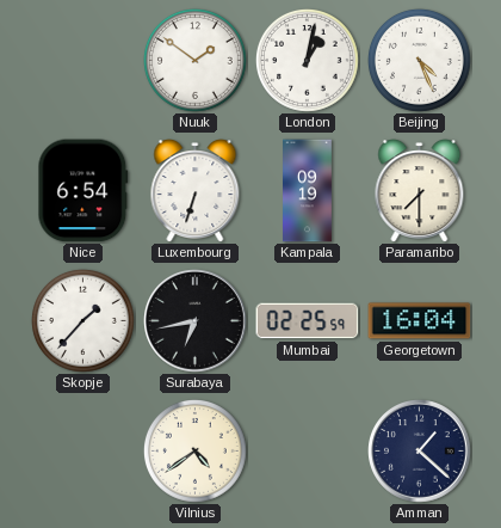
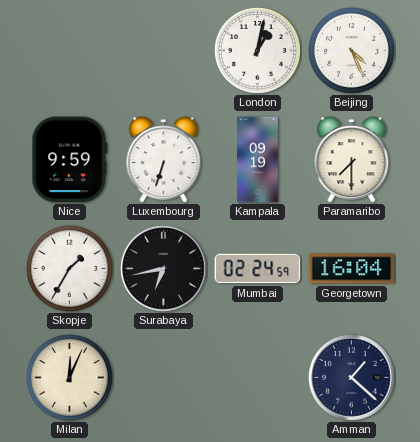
Nuuk: 1:51 -> none (196, 61)
Nice: 6:54 -> 9:59 (70, 160)
Skopje: 1:37 -> 1:35 (70, 269)
Mumbai: 02:25 -> 02:24 (258, 269)
Milan: none -> 12:04 (70, 378)
Vilnius: 4:39 -> none (196, 452)
